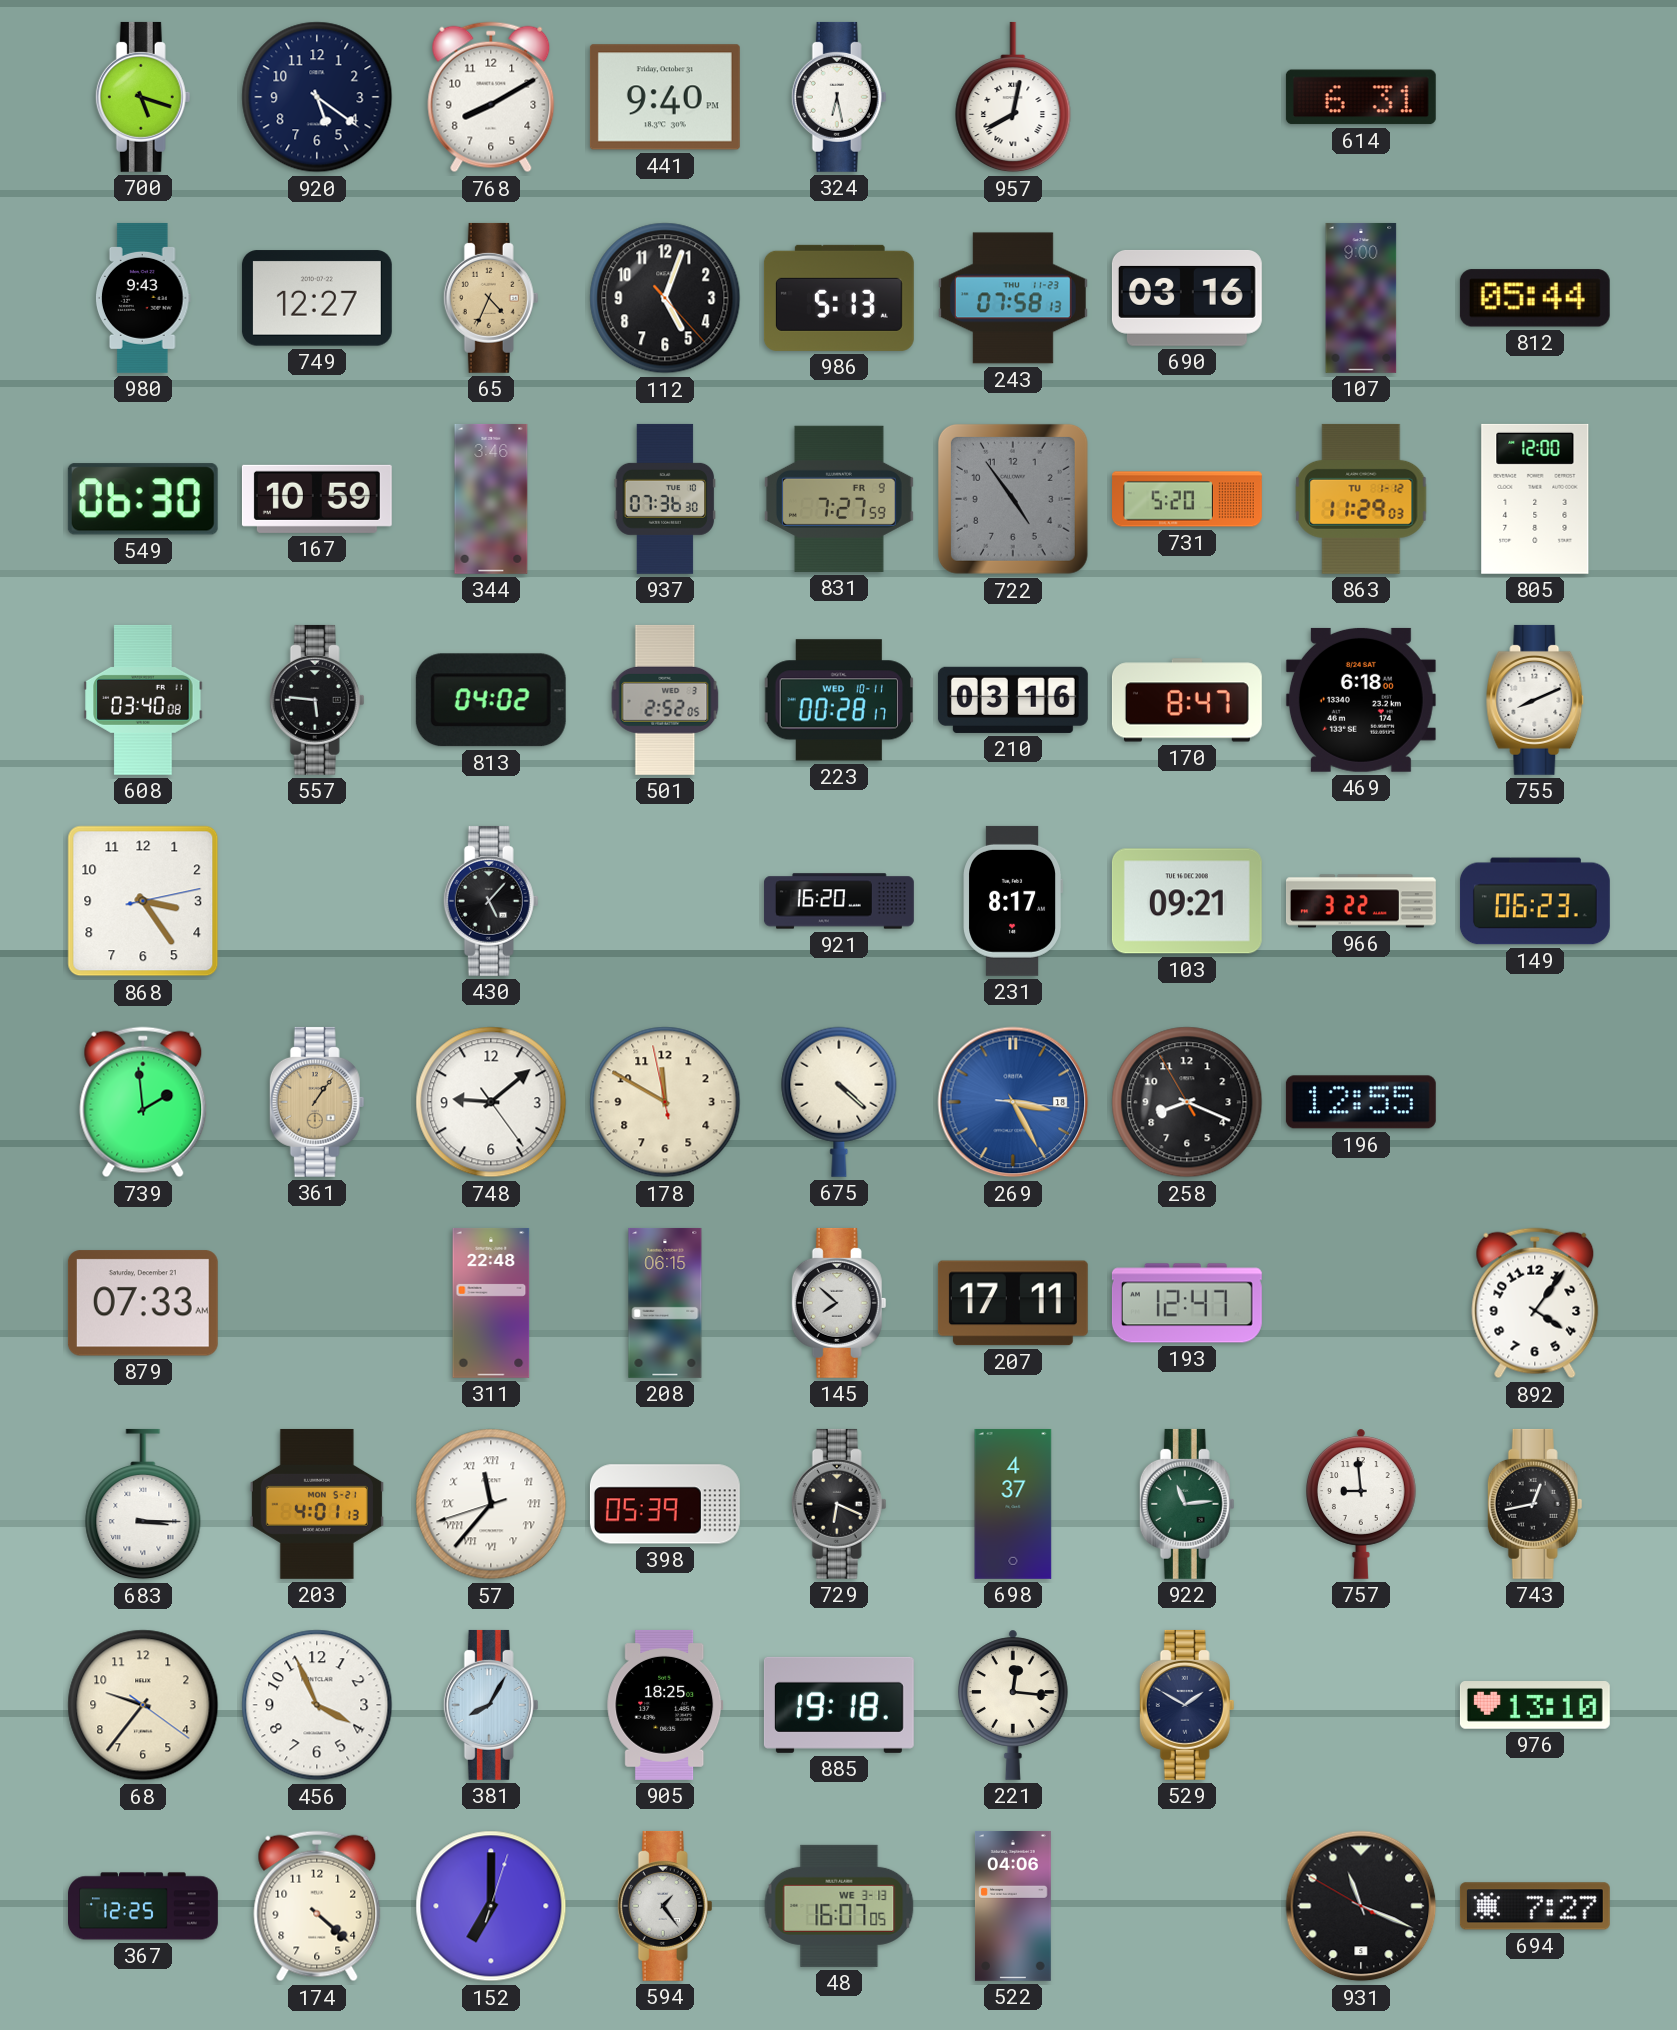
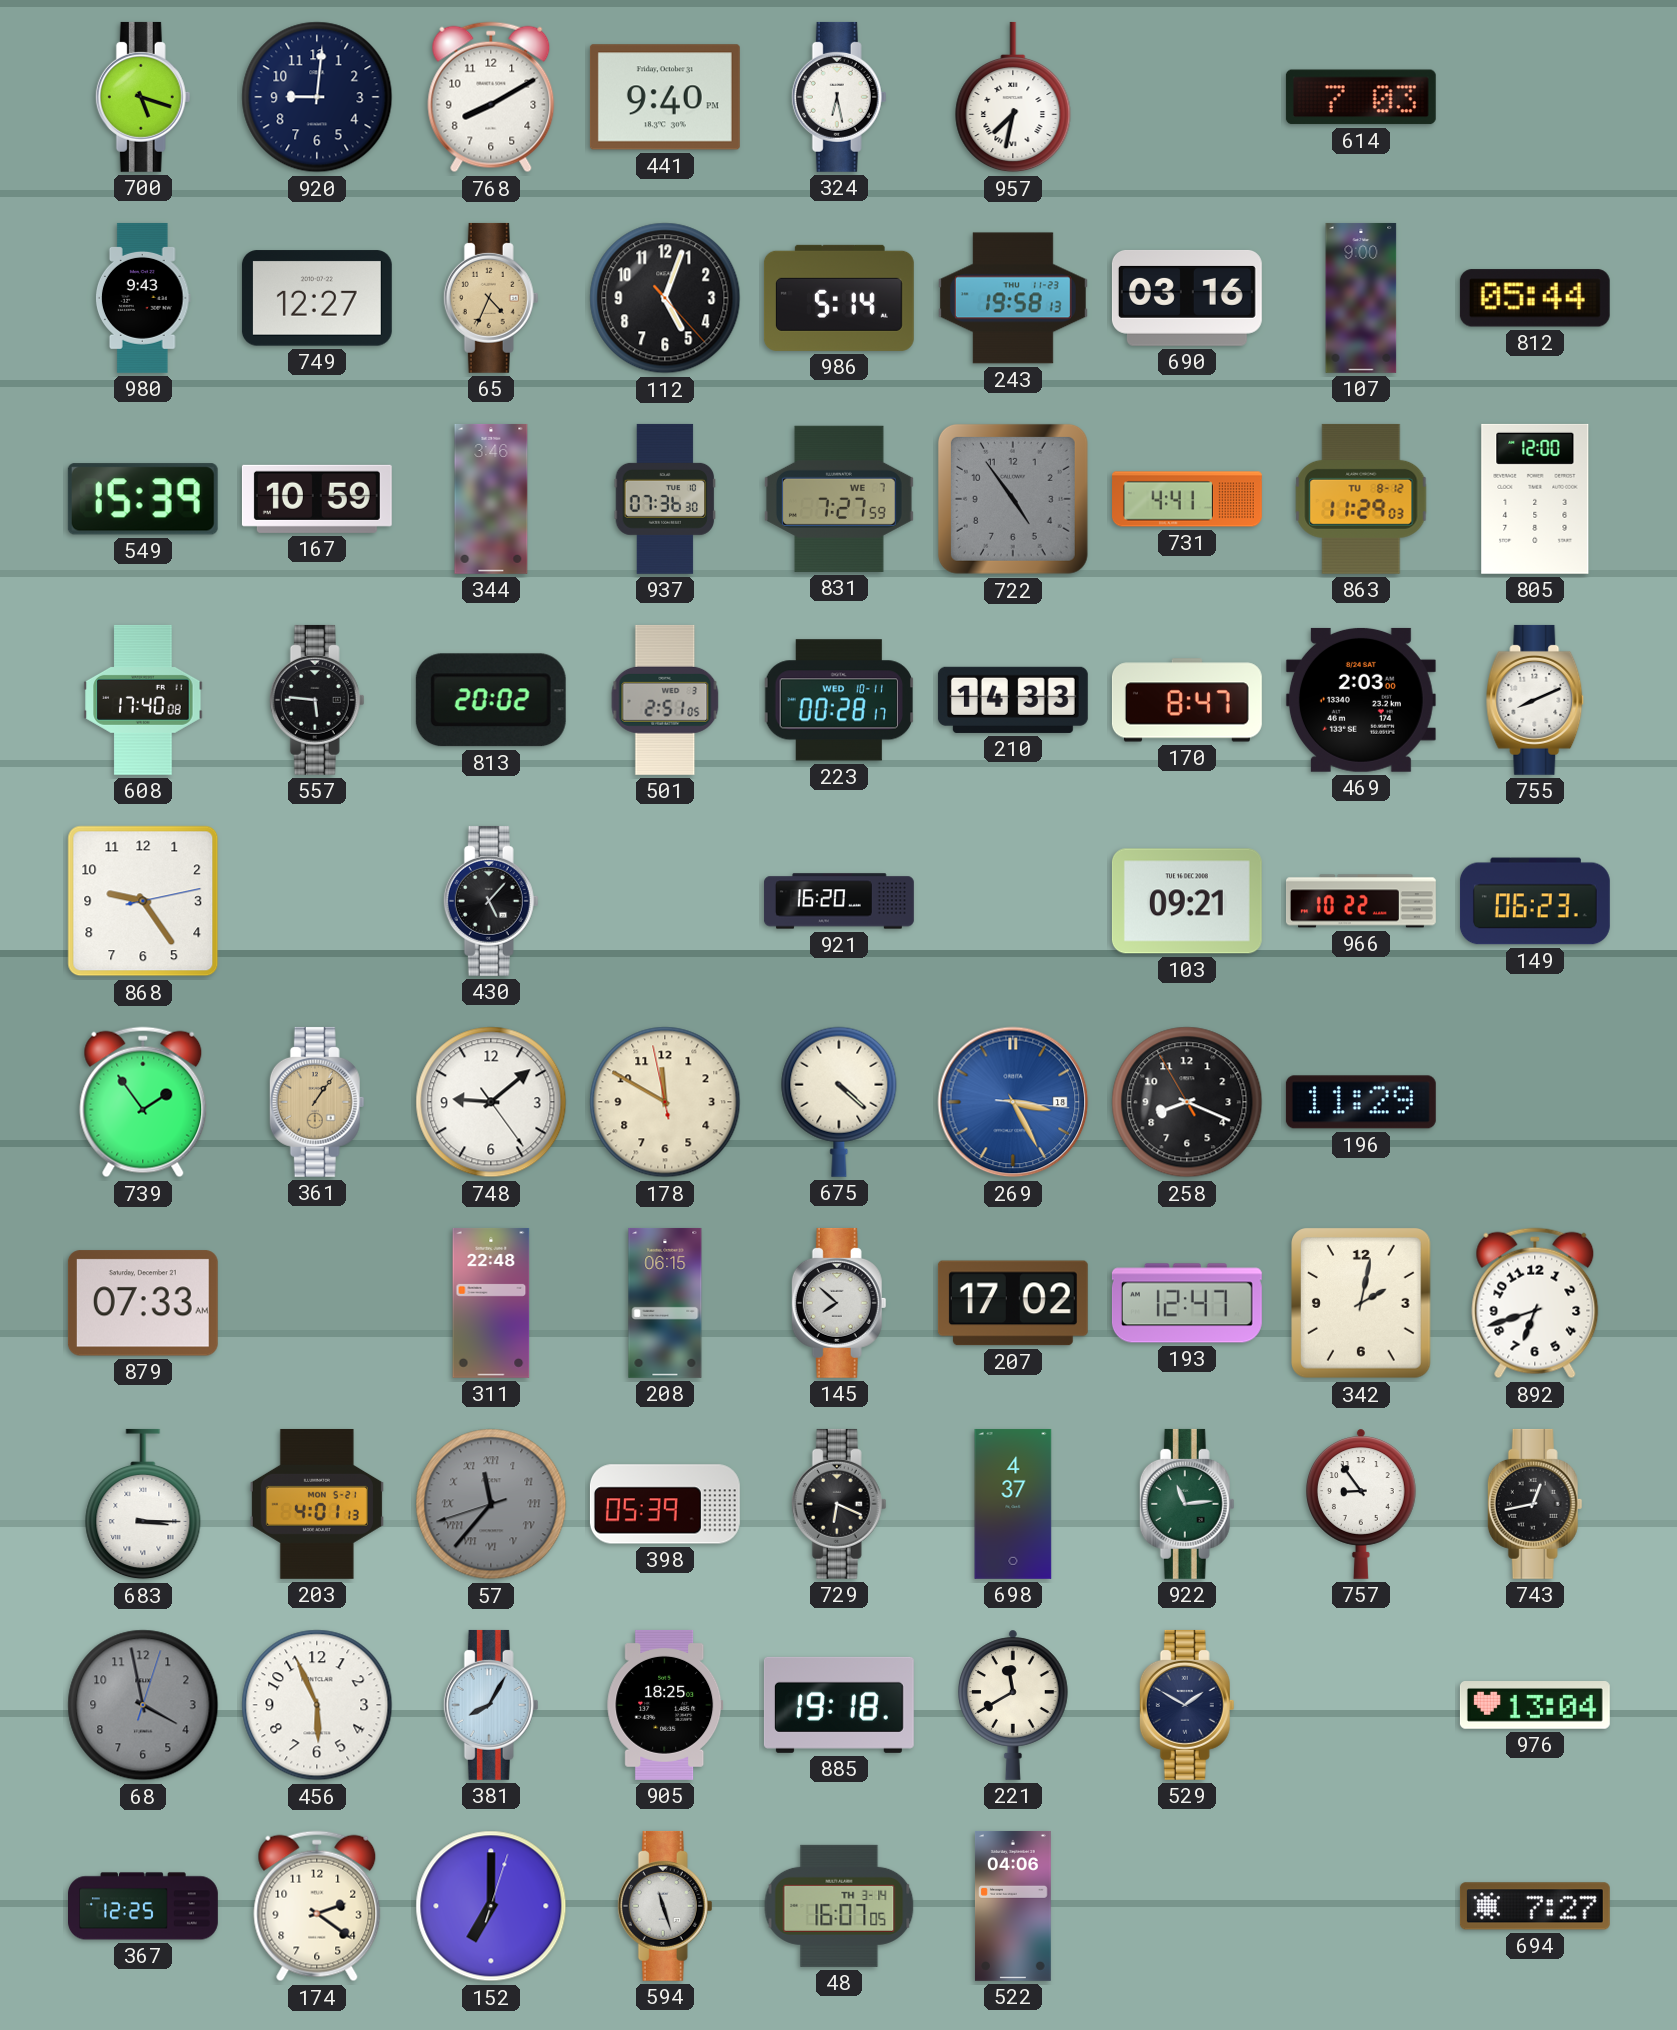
920: 5:21 -> 9:01 (317, 97)
957: 8:02 -> 7:32 (1013, 97)
614: 6:31 -> 7:03 (1361, 97)
986: 5:13 -> 5:14 (839, 298)
243: 07:58 -> 19:58 (1013, 298)
549: 06:30 -> 15:39 (143, 499)
831 date: FR 9 -> WE 7 (839, 499)
731: 5:20 -> 4:41 (1188, 499)
863 date: TU 1-12 -> TU 8-12 (1361, 499)
608: 03:40 -> 17:40 (143, 700)
813: 04:02 -> 20:02 (491, 700)
501: 2:52 -> 2:51 (665, 700)
210: 03:16 -> 14:33 (1013, 700)
469: 6:18 -> 2:03 (1361, 700)
868: 3:24 -> 9:24 (143, 901)
231: 8:17 -> none (1013, 901)
966: 3:22 -> 10:22 (1362, 901)
739: 1:59 -> 1:54 (143, 1102)
196: 12:55 -> 11:29 (1361, 1102)
207: 17:11 -> 17:02 (1013, 1303)
342: none -> 2:02 (1362, 1303)
892: 4:06 -> 6:42 (1535, 1303)
57 dial: white -> grey (491, 1504)
757: 8:59 -> 8:54 (1362, 1504)
68: 9:36 -> 3:58 (143, 1705)
68 dial: cream -> grey (143, 1705)
456: 3:56 -> 5:56 (317, 1705)
221: 12:16 -> 11:40 (1014, 1705)
976: 13:10 -> 13:04 (1535, 1706)
174: 4:22 -> 2:21 (317, 1906)
594: 1:24 -> 11:27 (665, 1906)
48 date: WE 3-13 -> TH 3-14 (839, 1906)
931: 11:18 -> none (1361, 1906)
